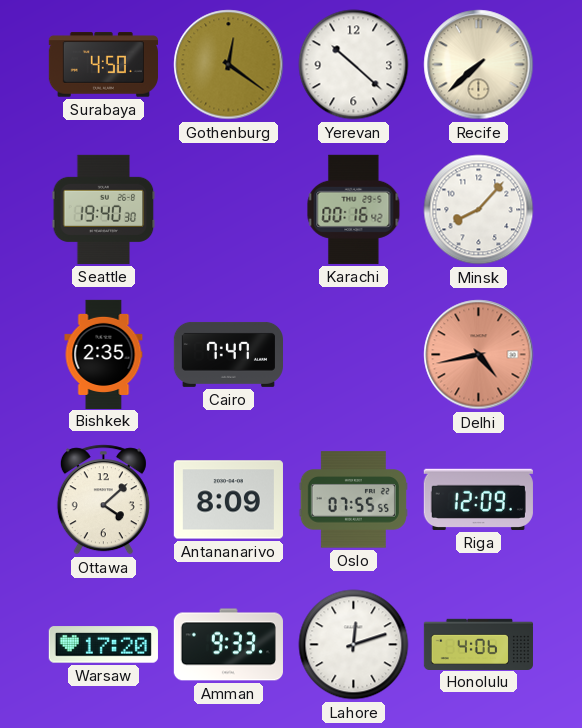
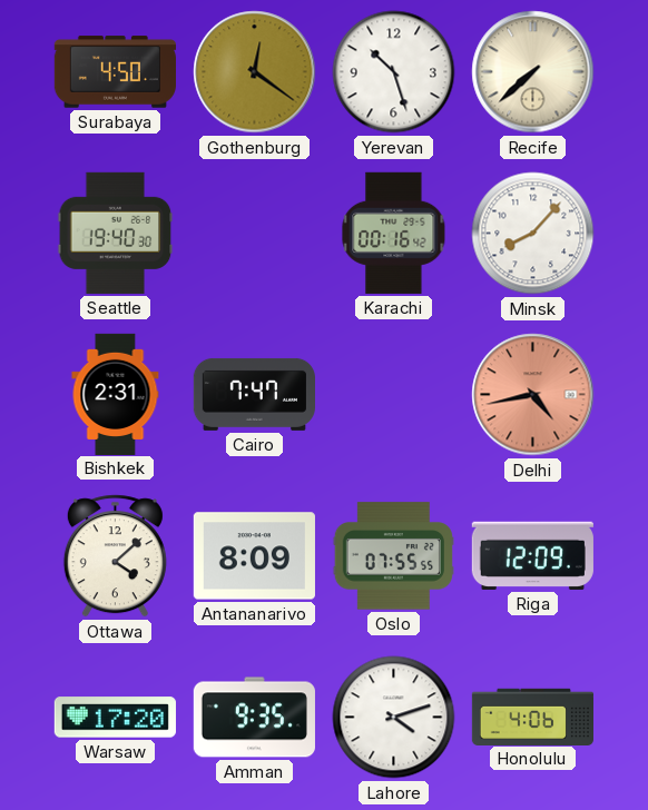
Yerevan: 10:22 -> 10:27 (394, 72)
Bishkek: 2:35 -> 2:31 (116, 394)
Amman: 9:33 -> 9:35 (254, 718)
Lahore: 12:12 -> 4:12 (394, 718)
